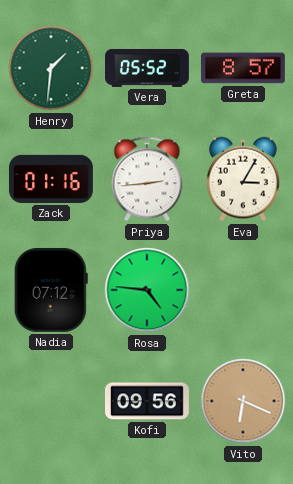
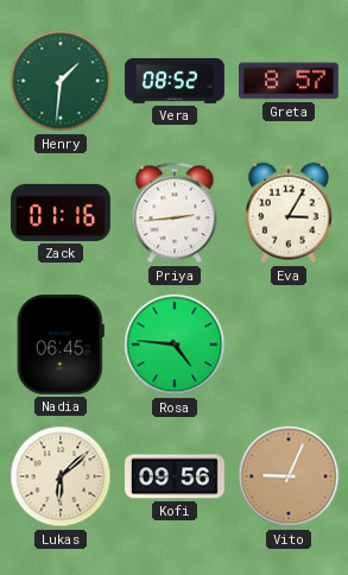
Vera: 05:52 -> 08:52 (176, 81)
Nadia: 07:12 -> 06:45 (61, 345)
Lukas: none -> 6:08 (61, 476)
Vito: 6:19 -> 9:04 (289, 476)
